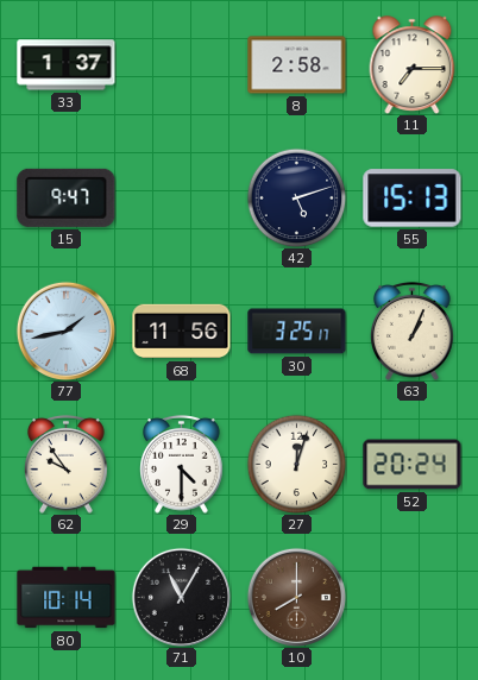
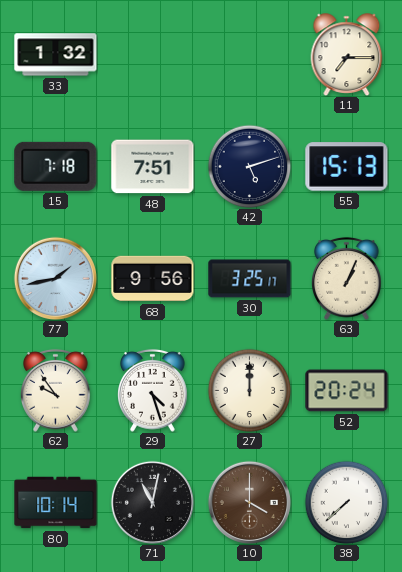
33: 1:37 -> 1:32 (56, 55)
8: 2:58 -> none (297, 65)
15: 9:47 -> 7:18 (56, 166)
48: none -> 7:51 (153, 167)
68: 11:56 -> 9:56 (153, 279)
29: 4:30 -> 4:27 (153, 390)
27: 12:03 -> 12:00 (249, 390)
71: 11:05 -> 11:02 (152, 502)
10: 8:00 -> 4:00 (249, 502)
38: none -> 7:38 (346, 502)
